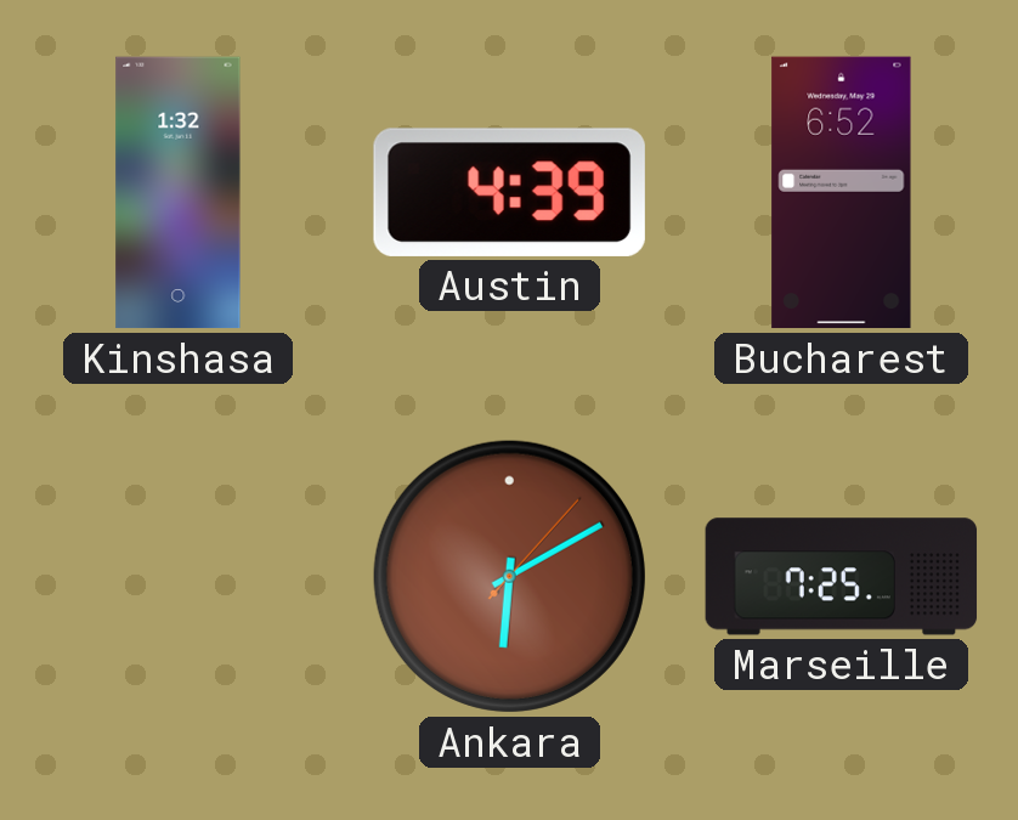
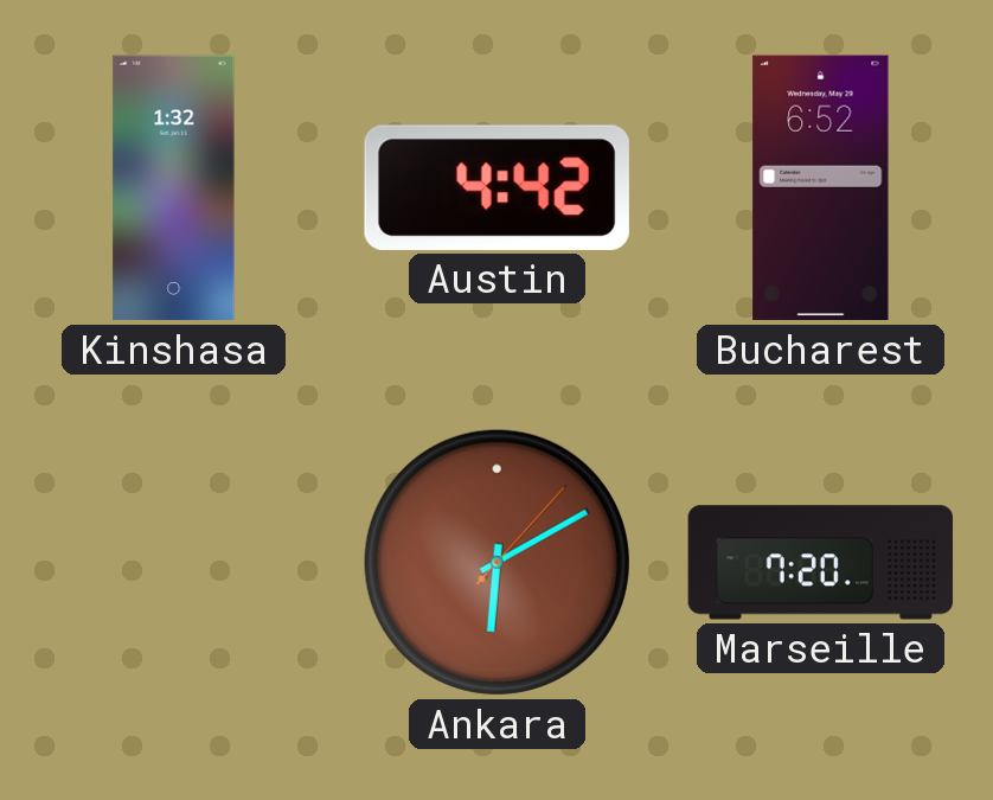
Austin: 4:39 -> 4:42 (496, 187)
Marseille: 7:25 -> 7:20 (821, 563)
